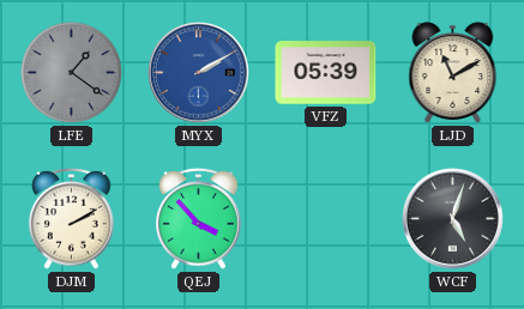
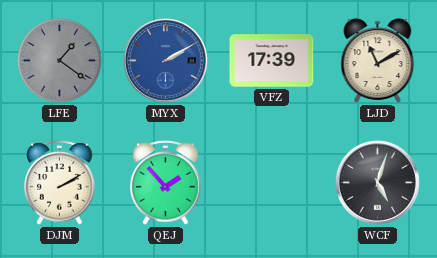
VFZ: 05:39 -> 17:39 (272, 61)
QEJ: 3:53 -> 1:53 (166, 182)
